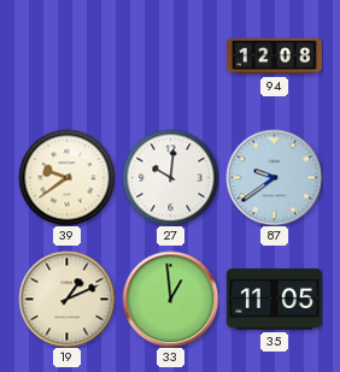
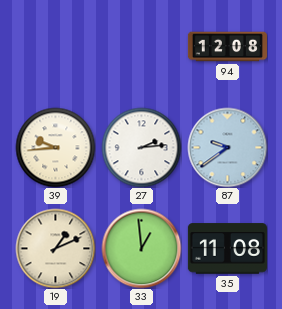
39: 9:39 -> 9:44 (55, 147)
27: 10:01 -> 2:14 (141, 147)
35: 11:05 -> 11:08 (227, 249)
